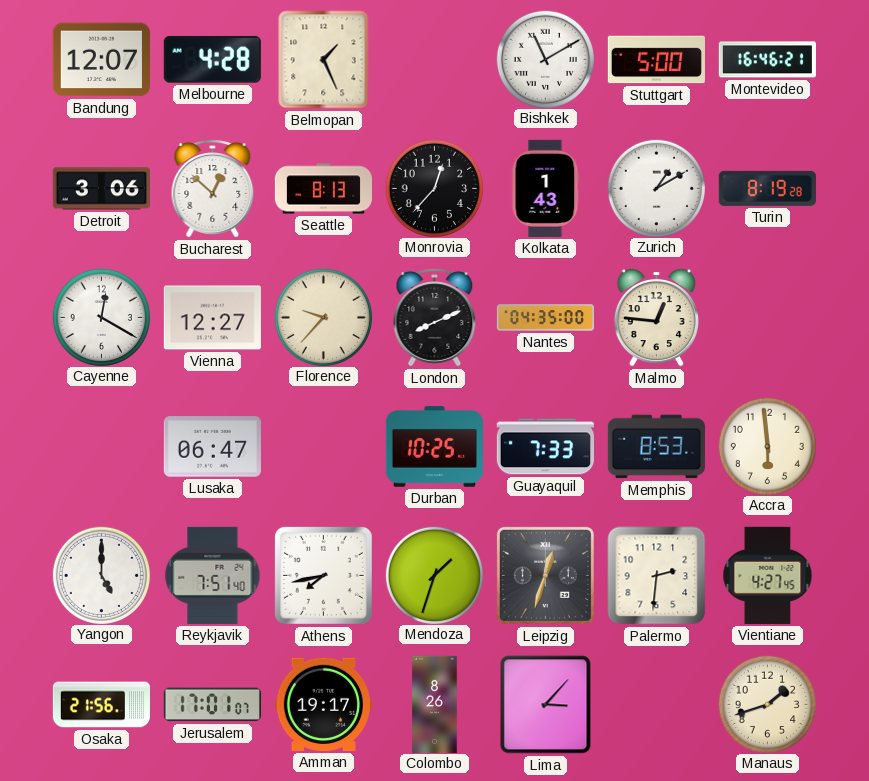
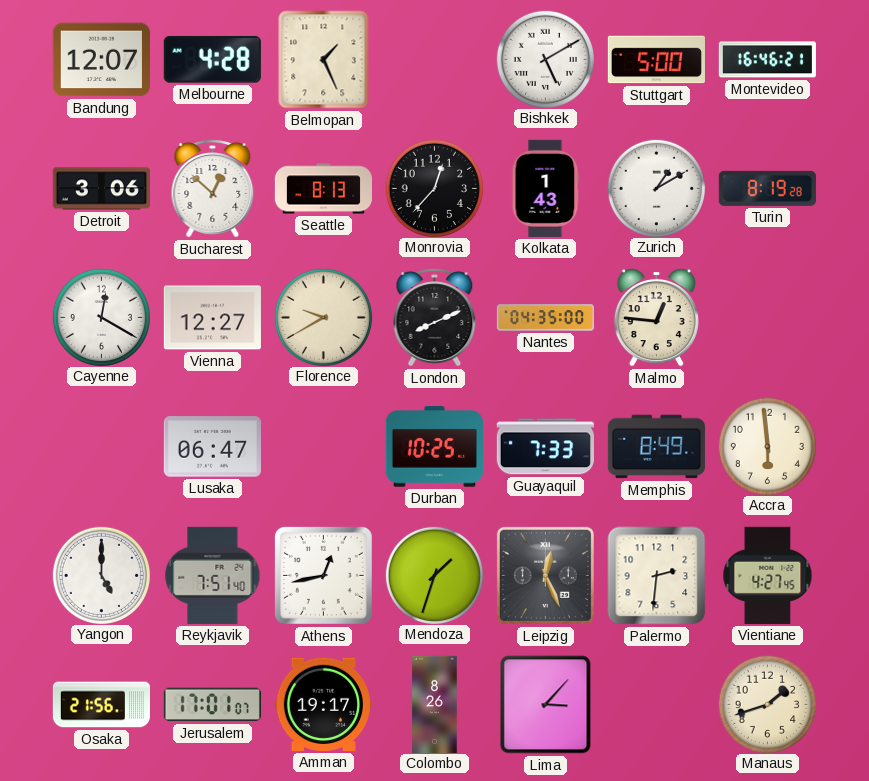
Bishkek: 11:10 -> 5:10 (545, 59)
Florence: 9:37 -> 9:40 (323, 317)
Memphis: 8:53 -> 8:49 (656, 447)
Athens: 7:43 -> 12:43 (323, 575)
Leipzig: 12:33 -> 12:26 (545, 575)
